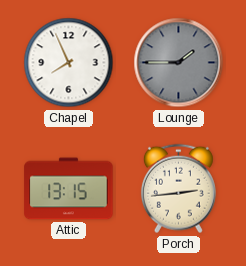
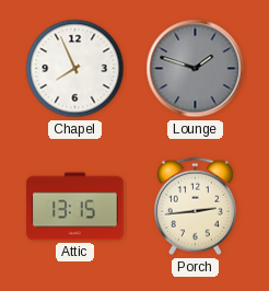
Lounge: 1:45 -> 1:48 (196, 69)
